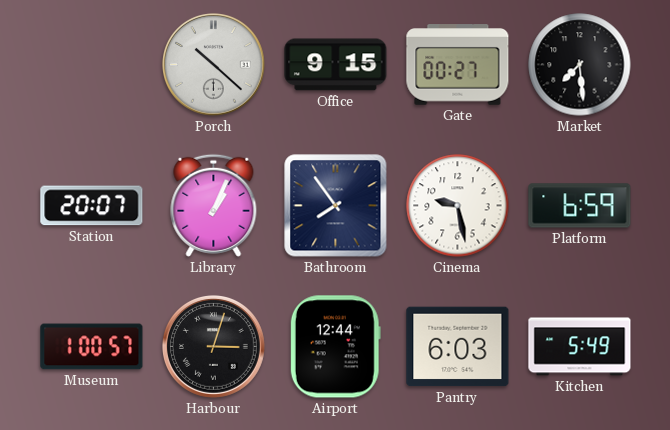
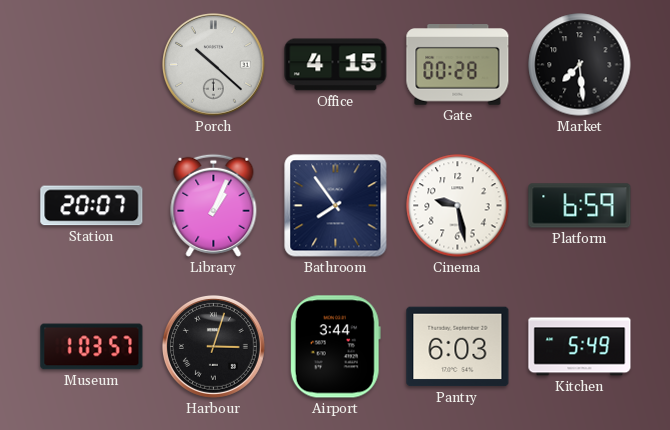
Office: 9:15 -> 4:15 (336, 65)
Gate: 00:27 -> 00:28 (458, 65)
Museum: 1:00 -> 1:03 (92, 347)
Airport: 12:44 -> 3:44 (335, 347)
